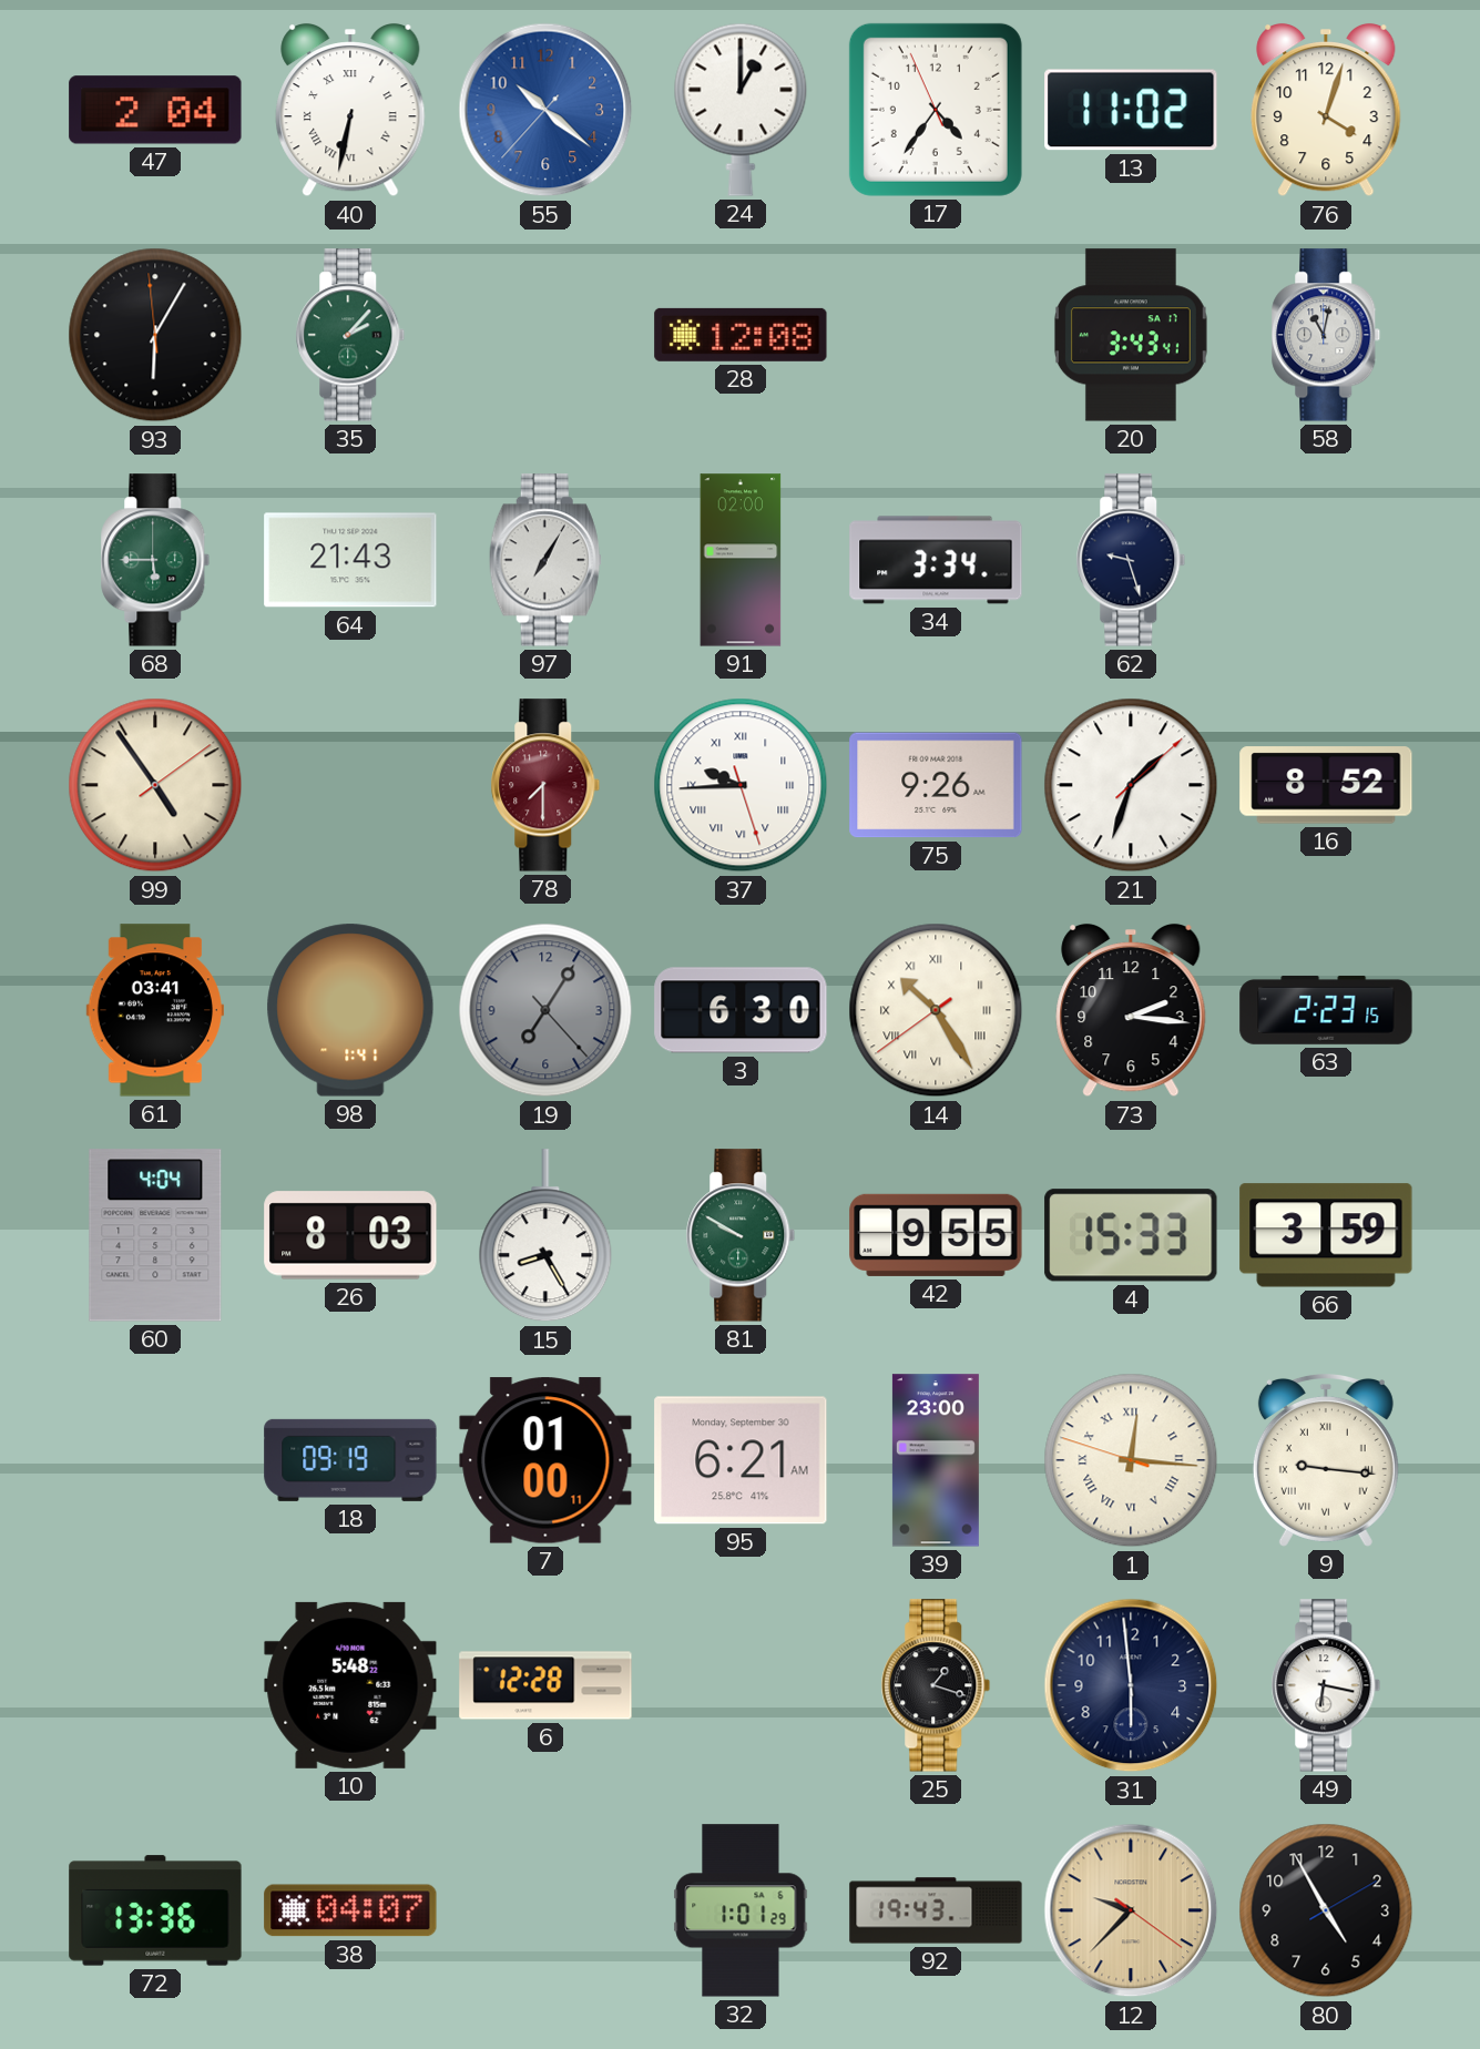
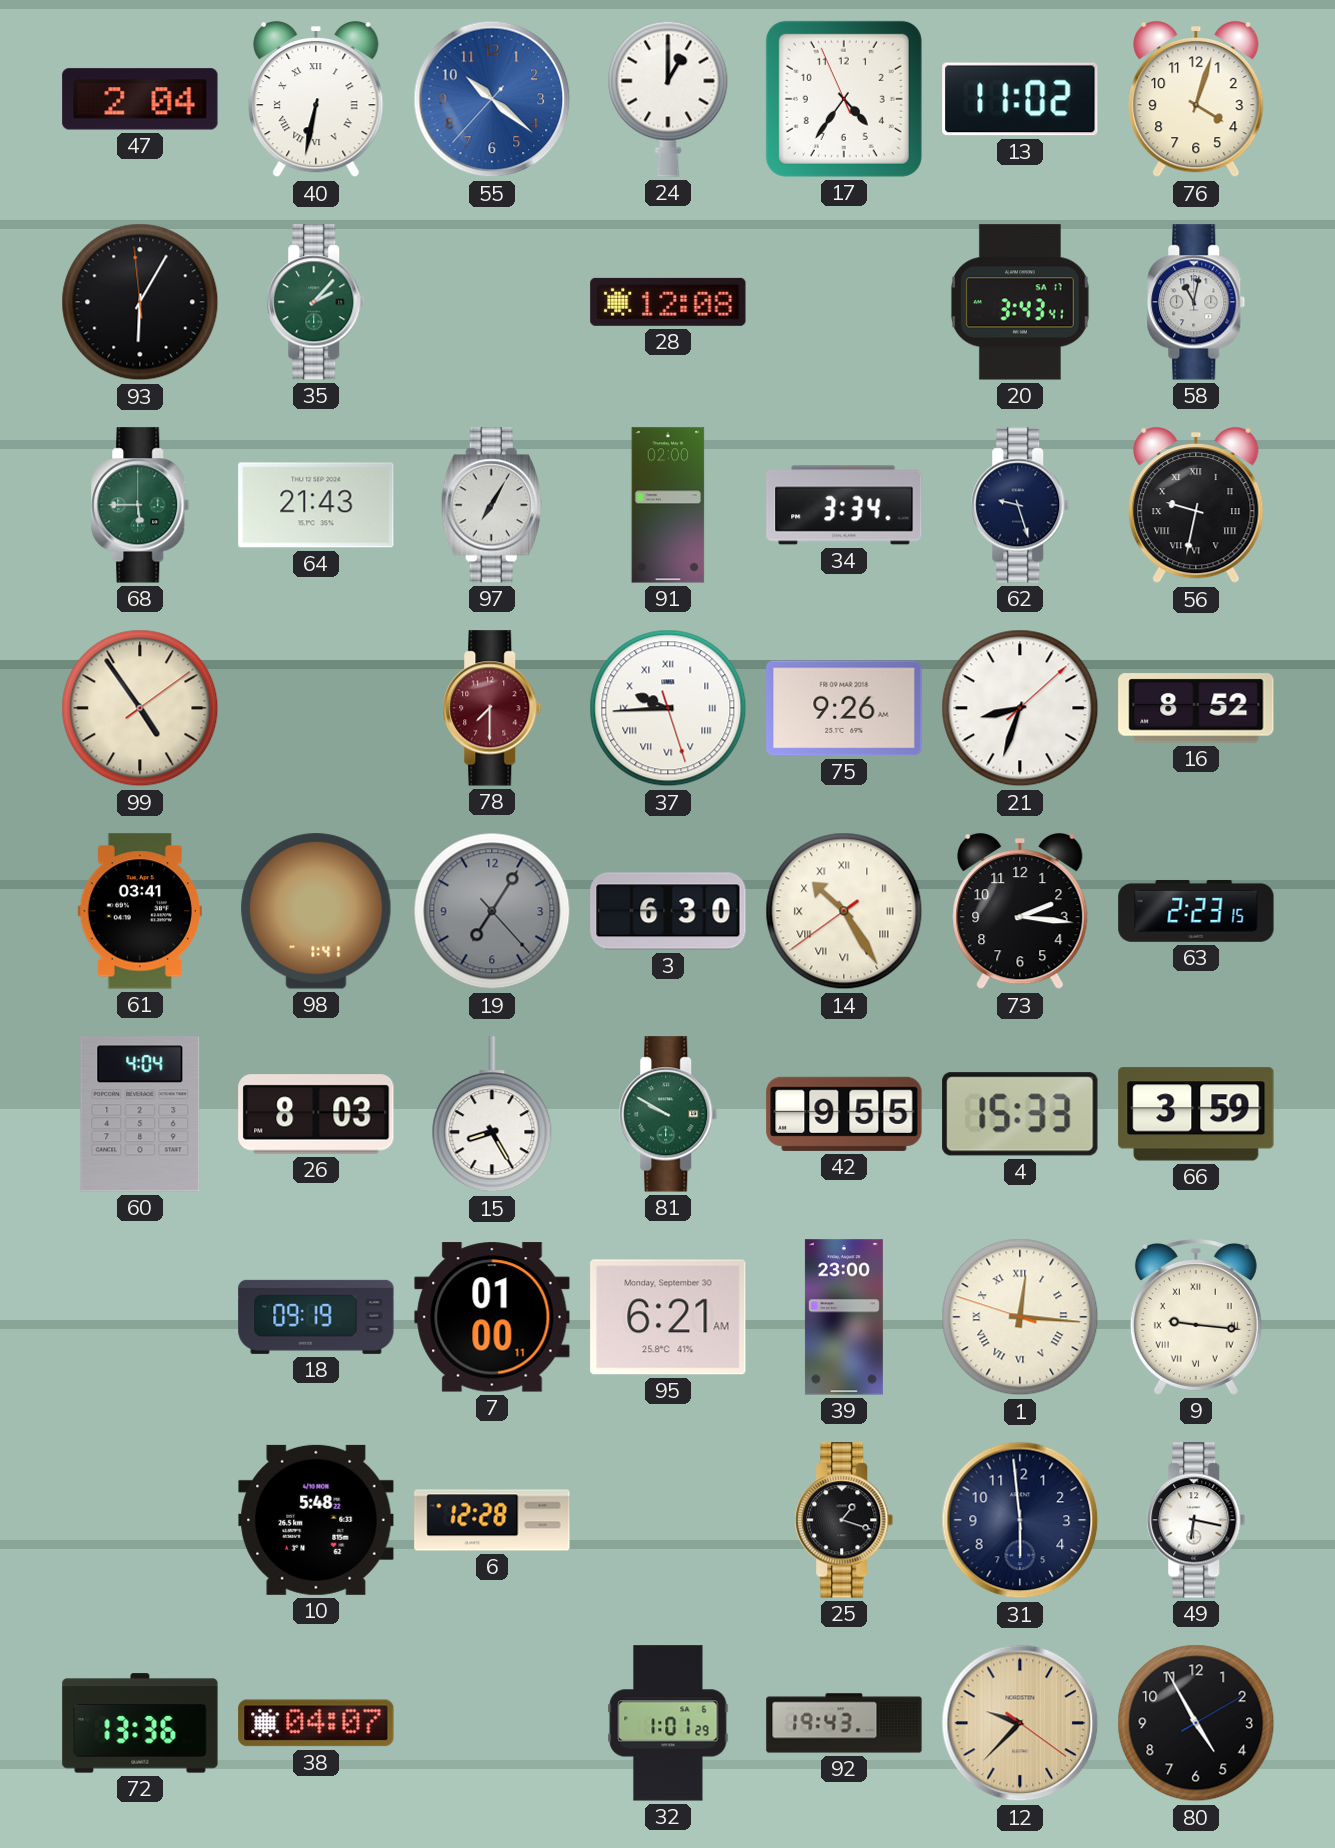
56: none -> 9:32 (1196, 505)
21: 1:33 -> 8:33 (1020, 708)
